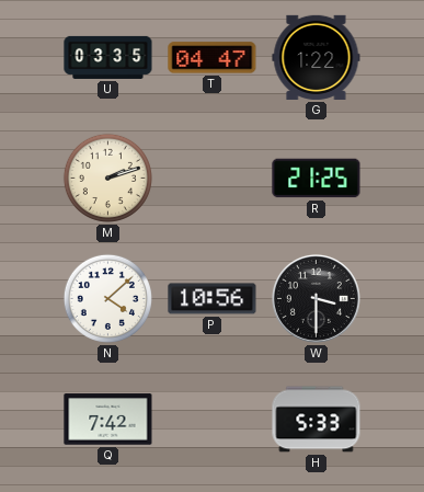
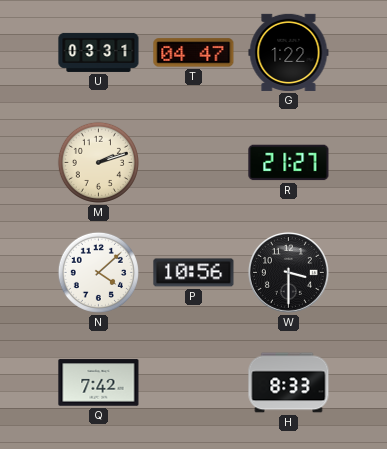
U: 03:35 -> 03:31 (99, 52)
R: 21:25 -> 21:27 (289, 163)
H: 5:33 -> 8:33 (289, 383)
